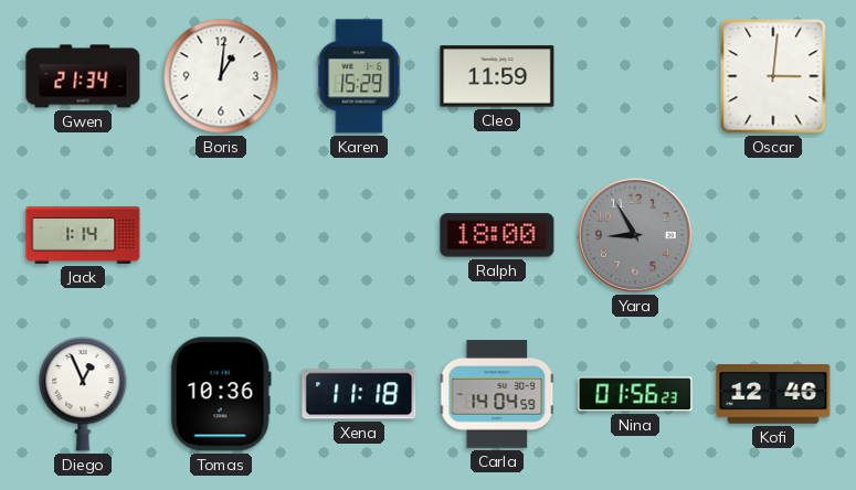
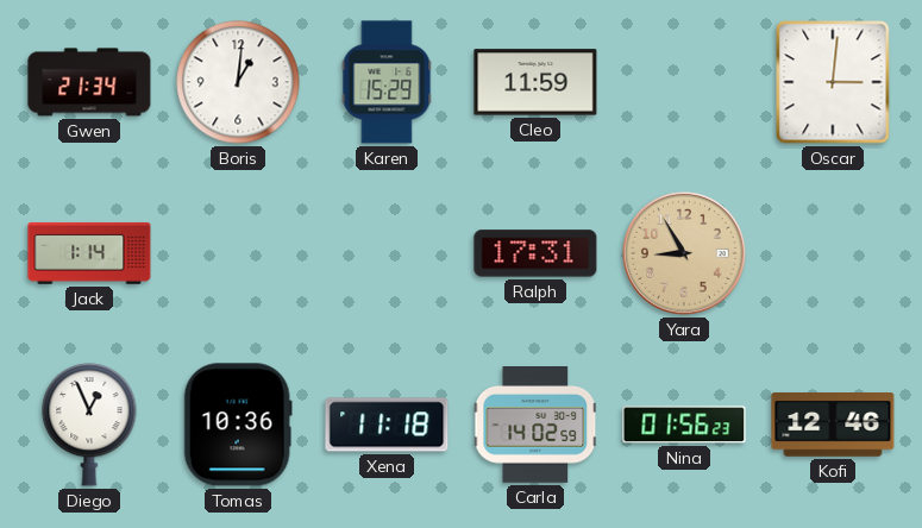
Ralph: 18:00 -> 17:31 (535, 253)
Yara dial: grey -> champagne (685, 254)
Carla: 14:04 -> 14:02 (535, 426)
